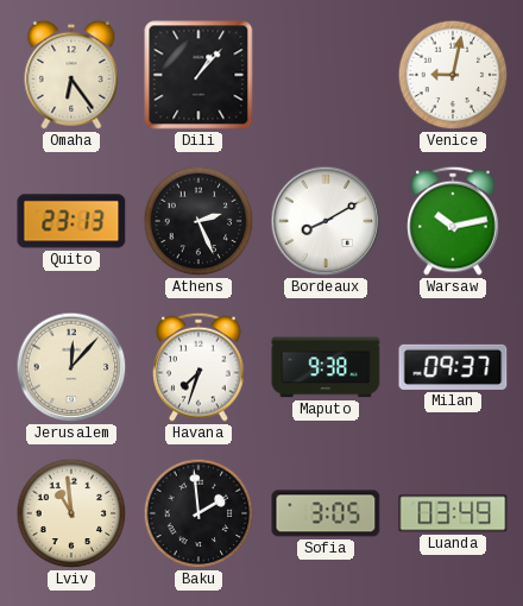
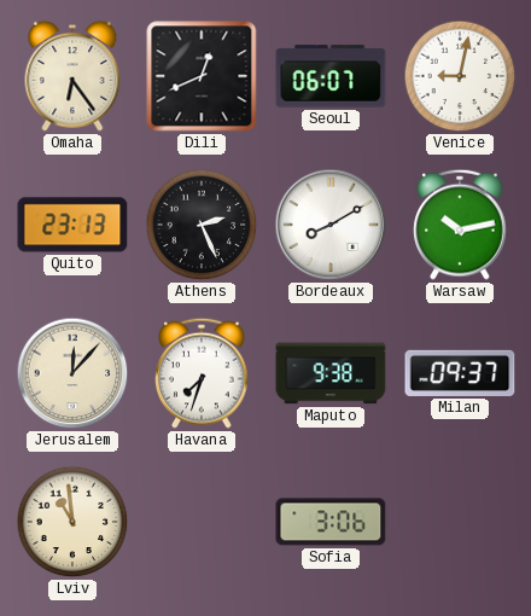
Dili: 1:07 -> 12:41 (202, 76)
Seoul: none -> 06:07 (331, 76)
Baku: 1:59 -> none (199, 513)
Sofia: 3:05 -> 3:06 (331, 522)
Luanda: 03:49 -> none (453, 513)
